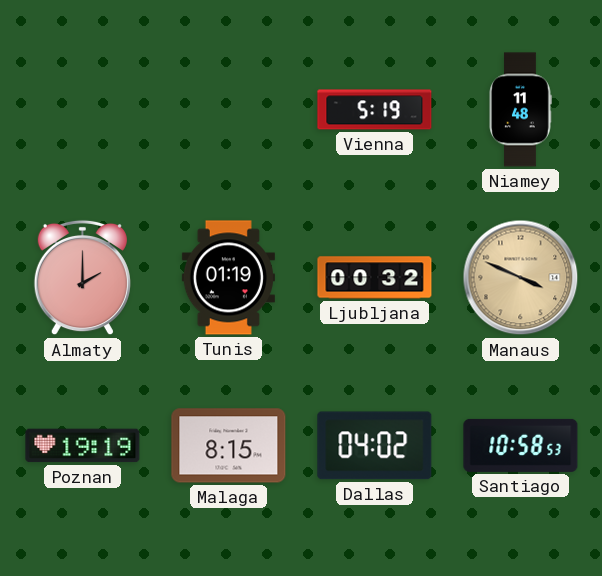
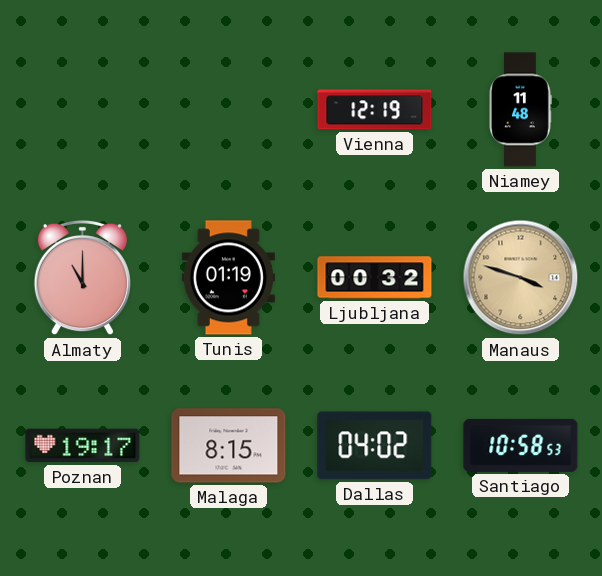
Vienna: 5:19 -> 12:19 (375, 110)
Almaty: 2:00 -> 11:00 (82, 278)
Manaus: 3:49 -> 3:48 (521, 278)
Poznan: 19:19 -> 19:17 (83, 446)
